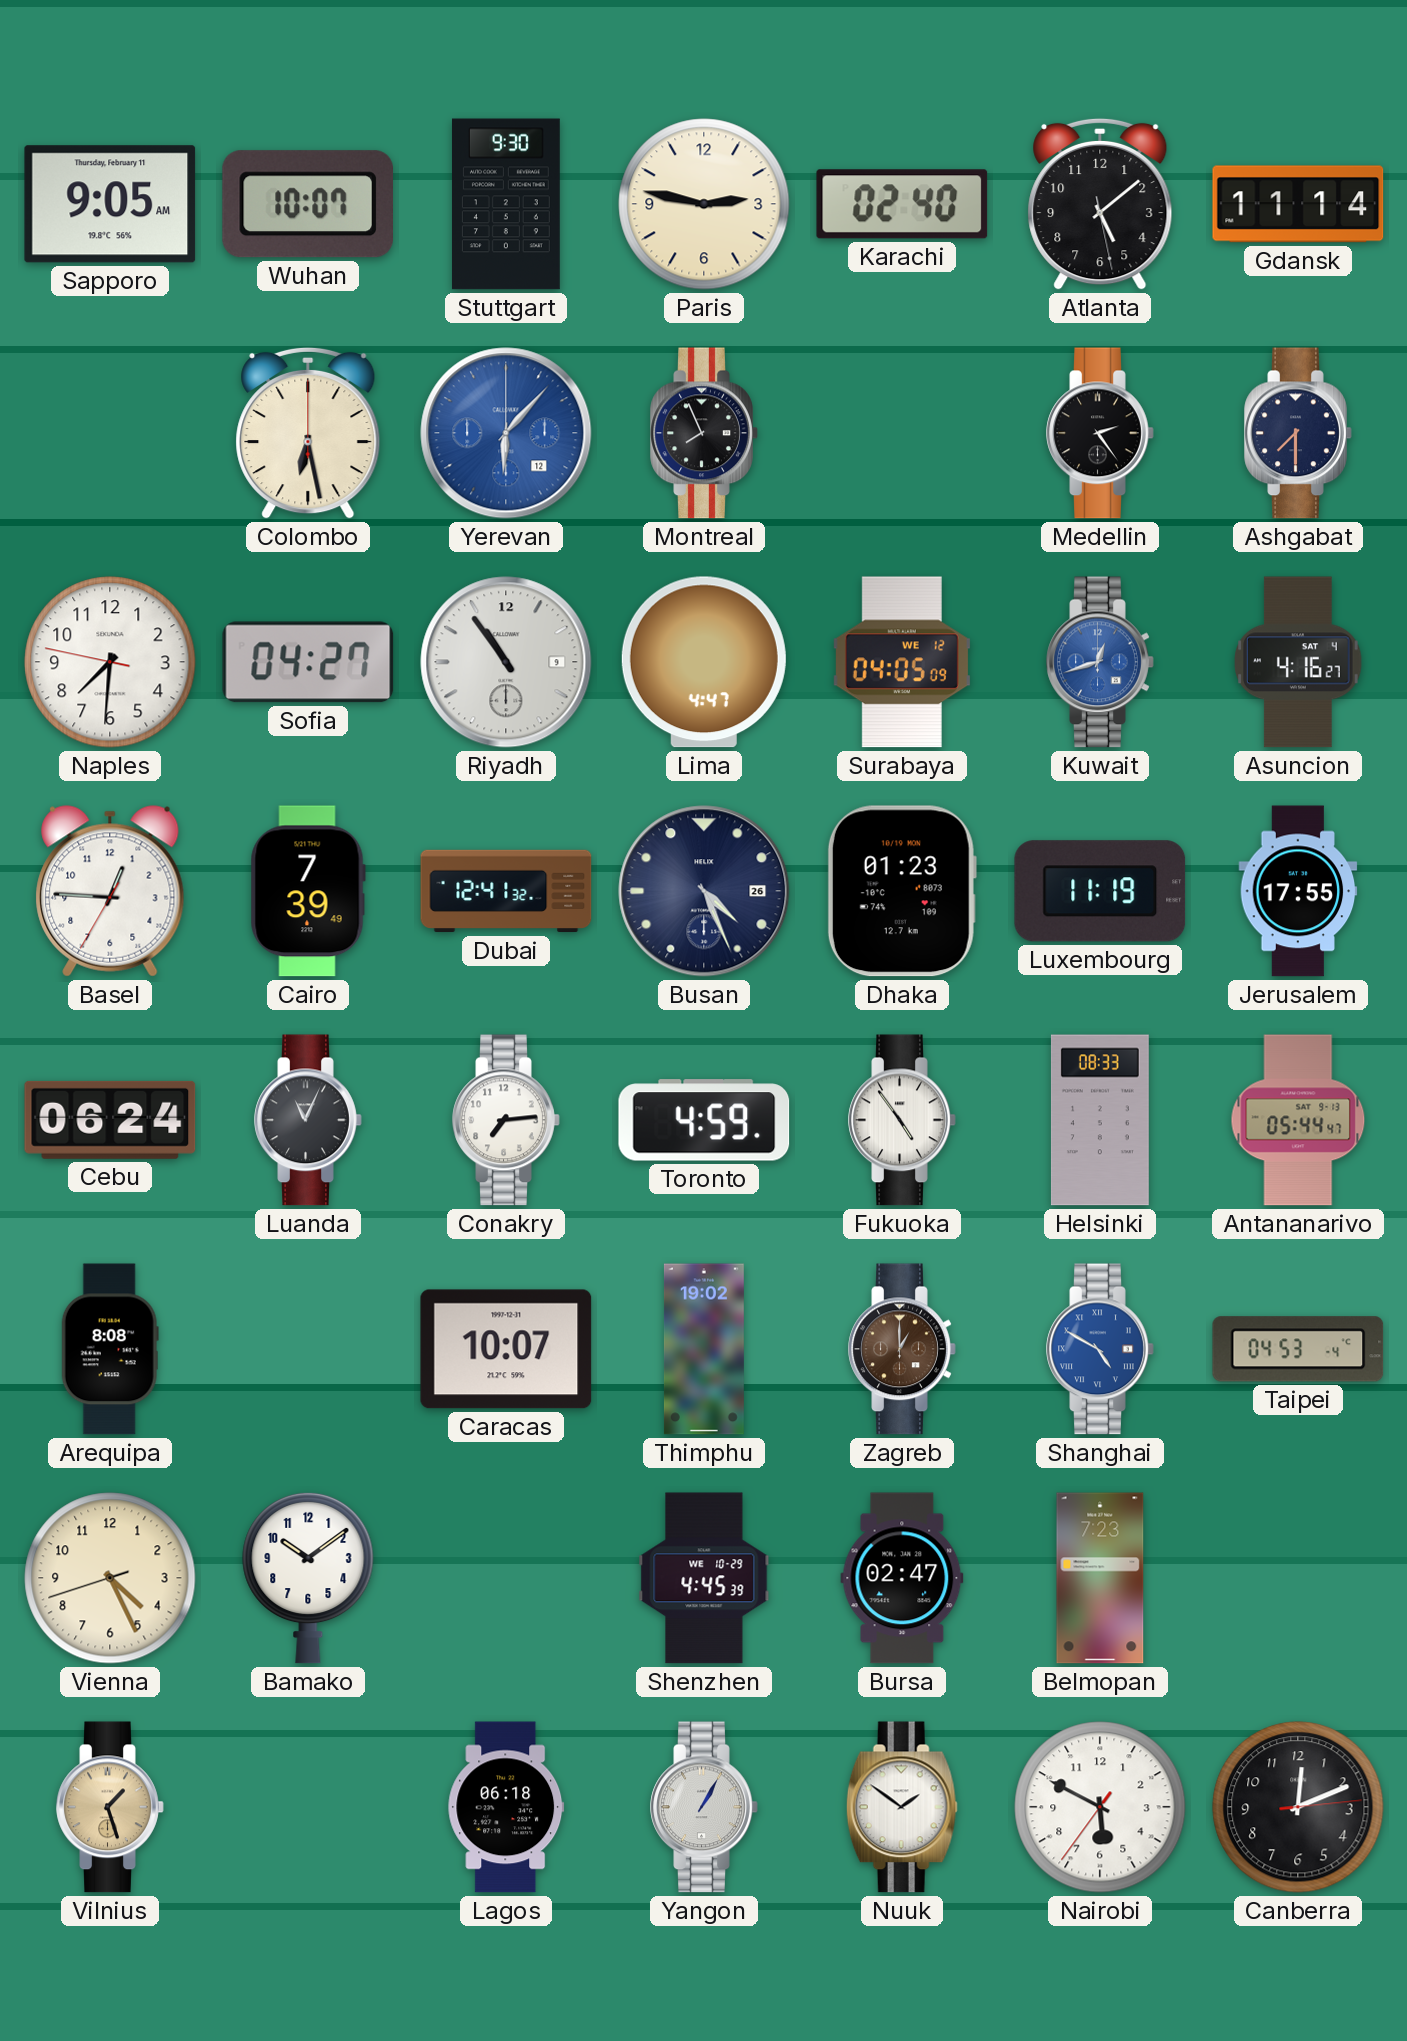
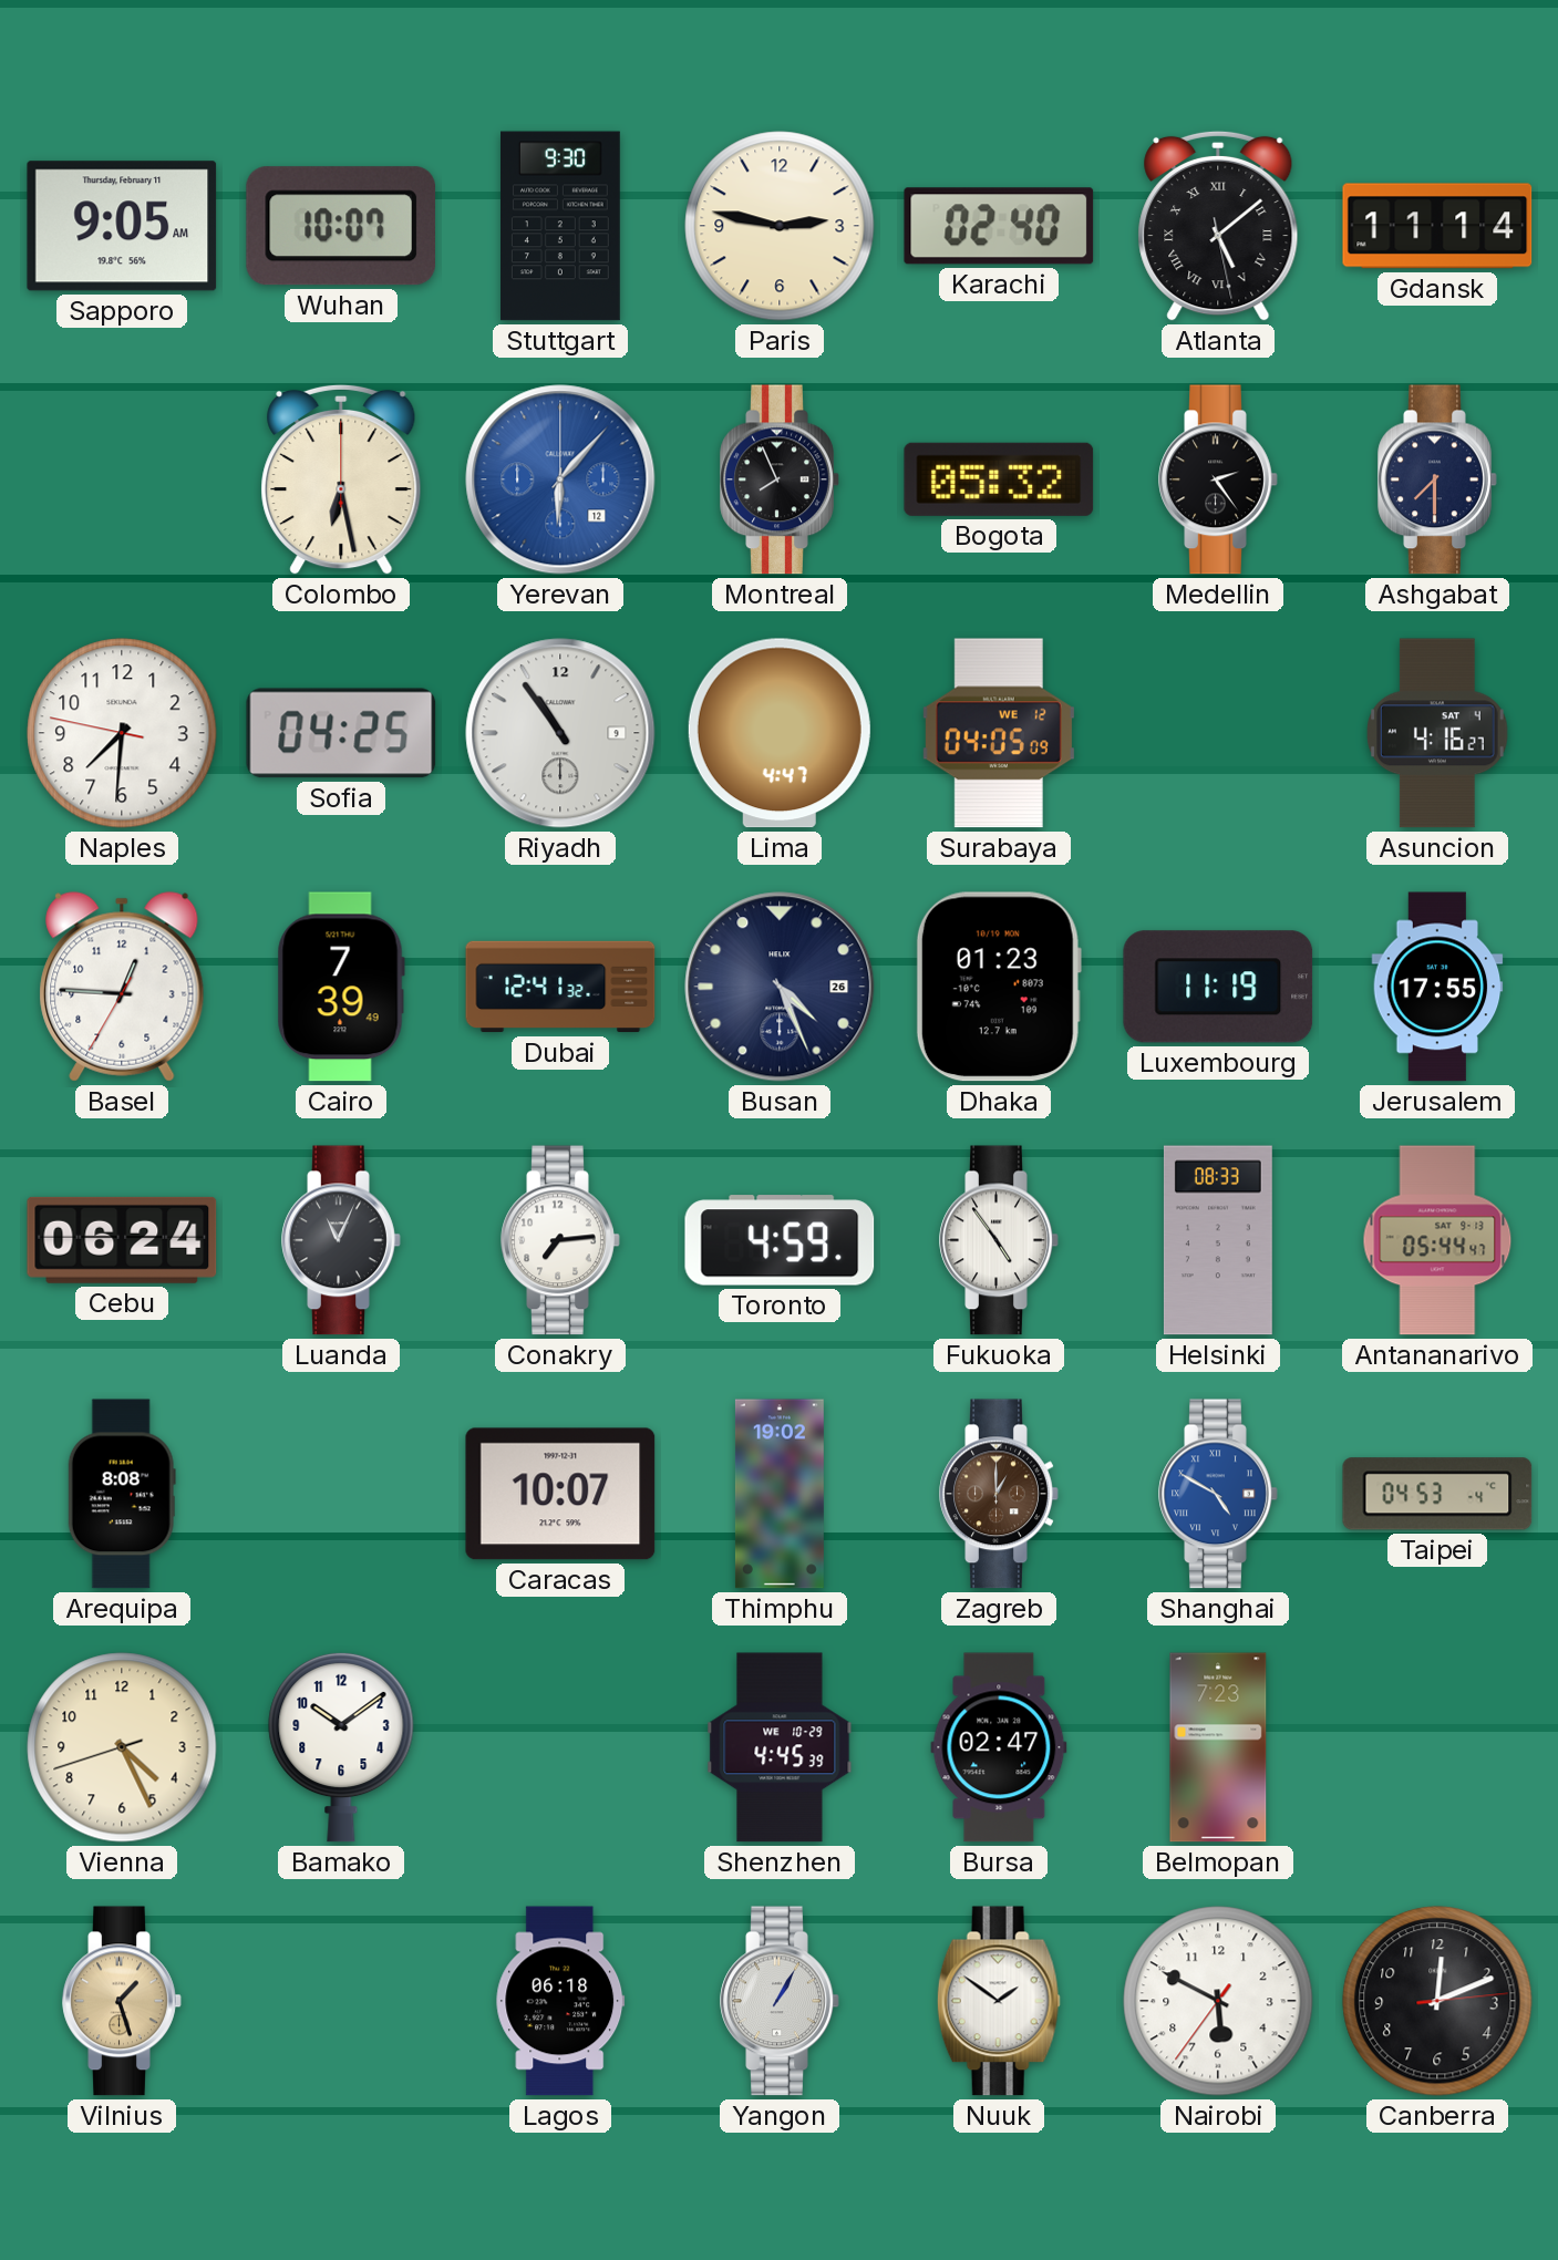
Atlanta numerals: Arabic -> Roman (1218, 226)
Bogota: none -> 05:32 (999, 479)
Sofia: 04:27 -> 04:25 (341, 733)
Kuwait: 12:42 -> none (1100, 662)
